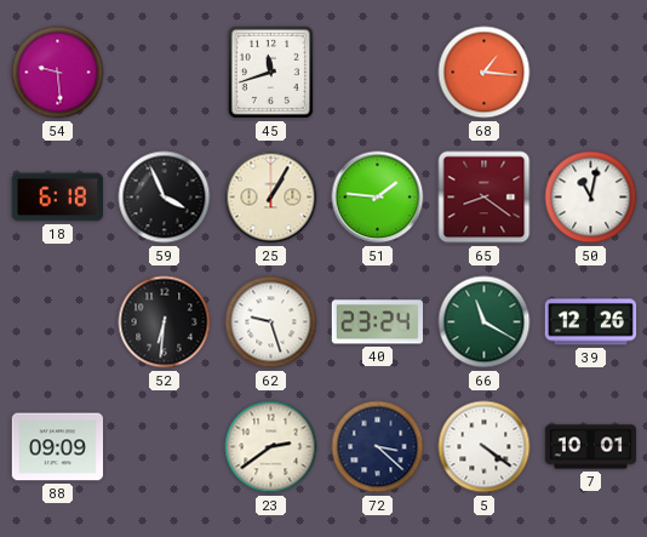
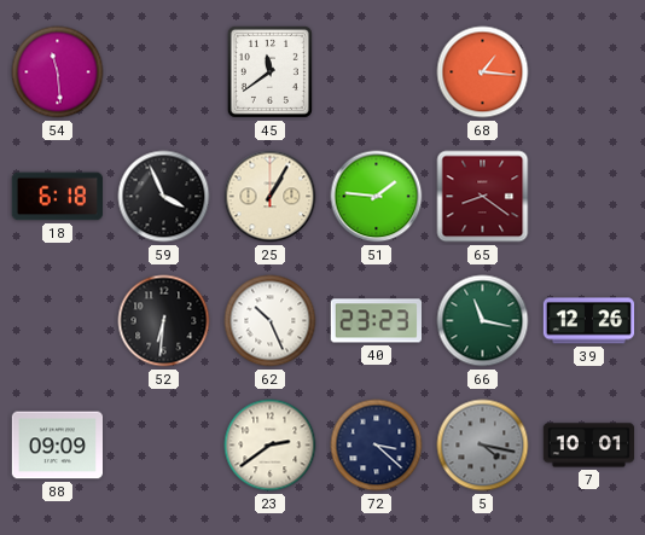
54: 9:29 -> 11:29 (58, 72)
45: 11:42 -> 11:39 (269, 71)
50: 11:02 -> none (591, 198)
62: 9:27 -> 10:26 (271, 321)
40: 23:24 -> 23:23 (376, 321)
66: 11:20 -> 11:17 (483, 321)
5: 4:21 -> 4:17 (483, 446)
5 dial: white -> grey (483, 446)
